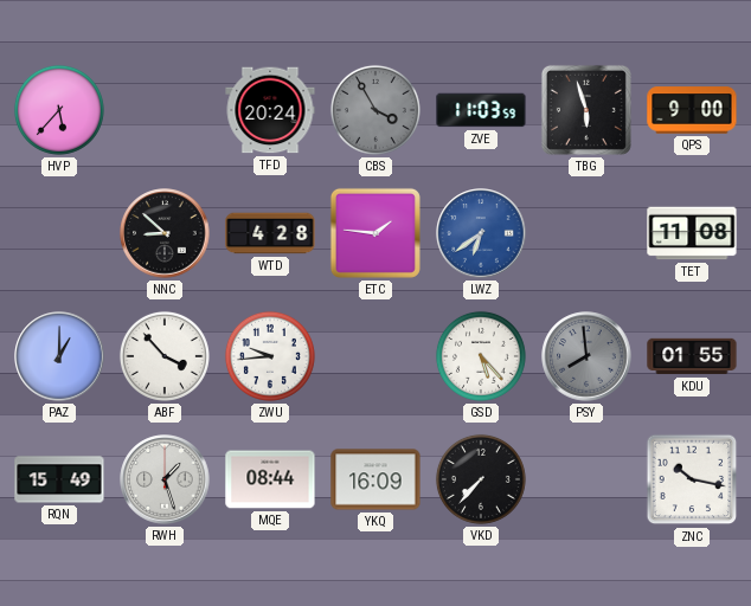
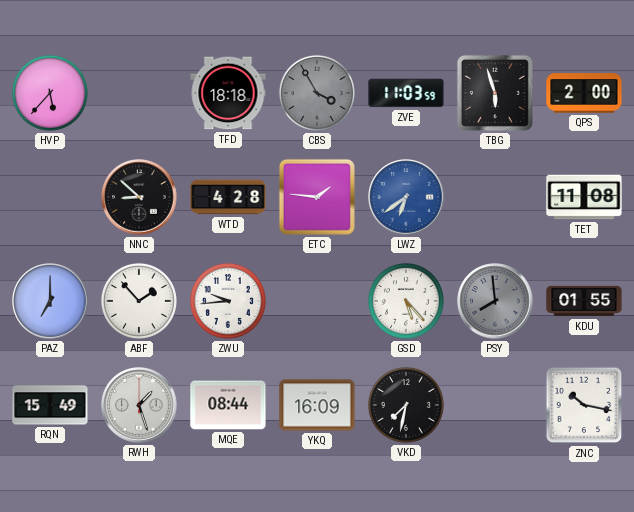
TFD: 20:24 -> 18:18 (228, 93)
QPS: 9:00 -> 2:00 (584, 93)
PAZ: 1:00 -> 7:00 (50, 301)
ABF: 3:53 -> 1:53 (139, 301)
VKD: 7:37 -> 7:32 (406, 405)
